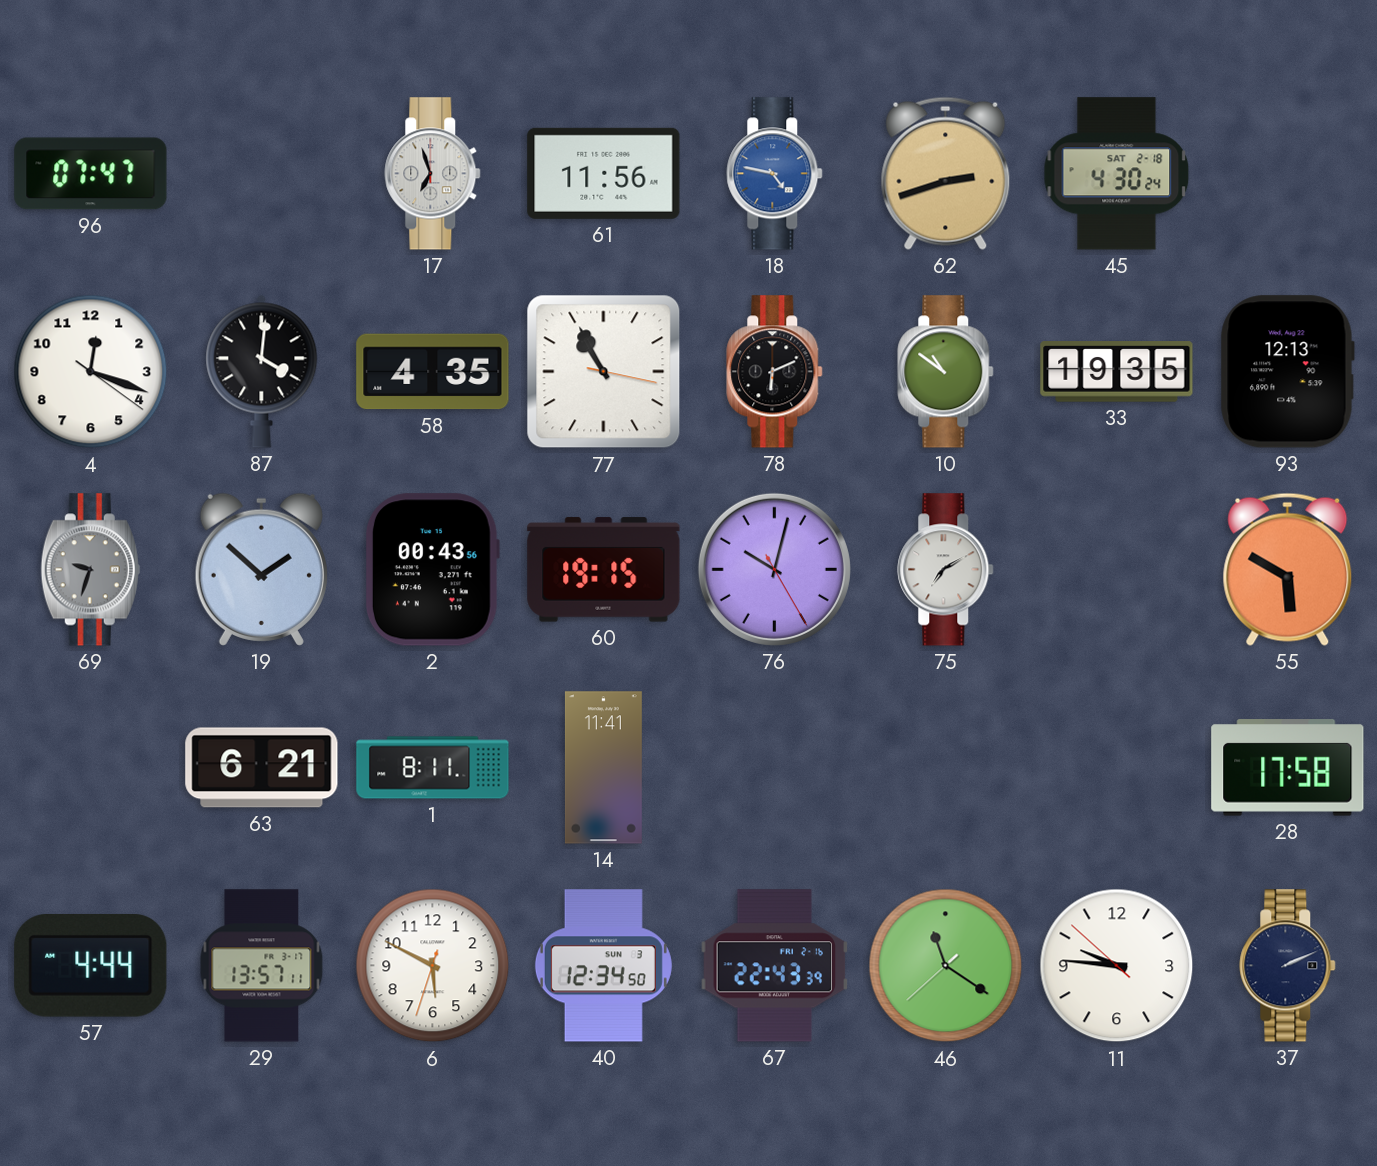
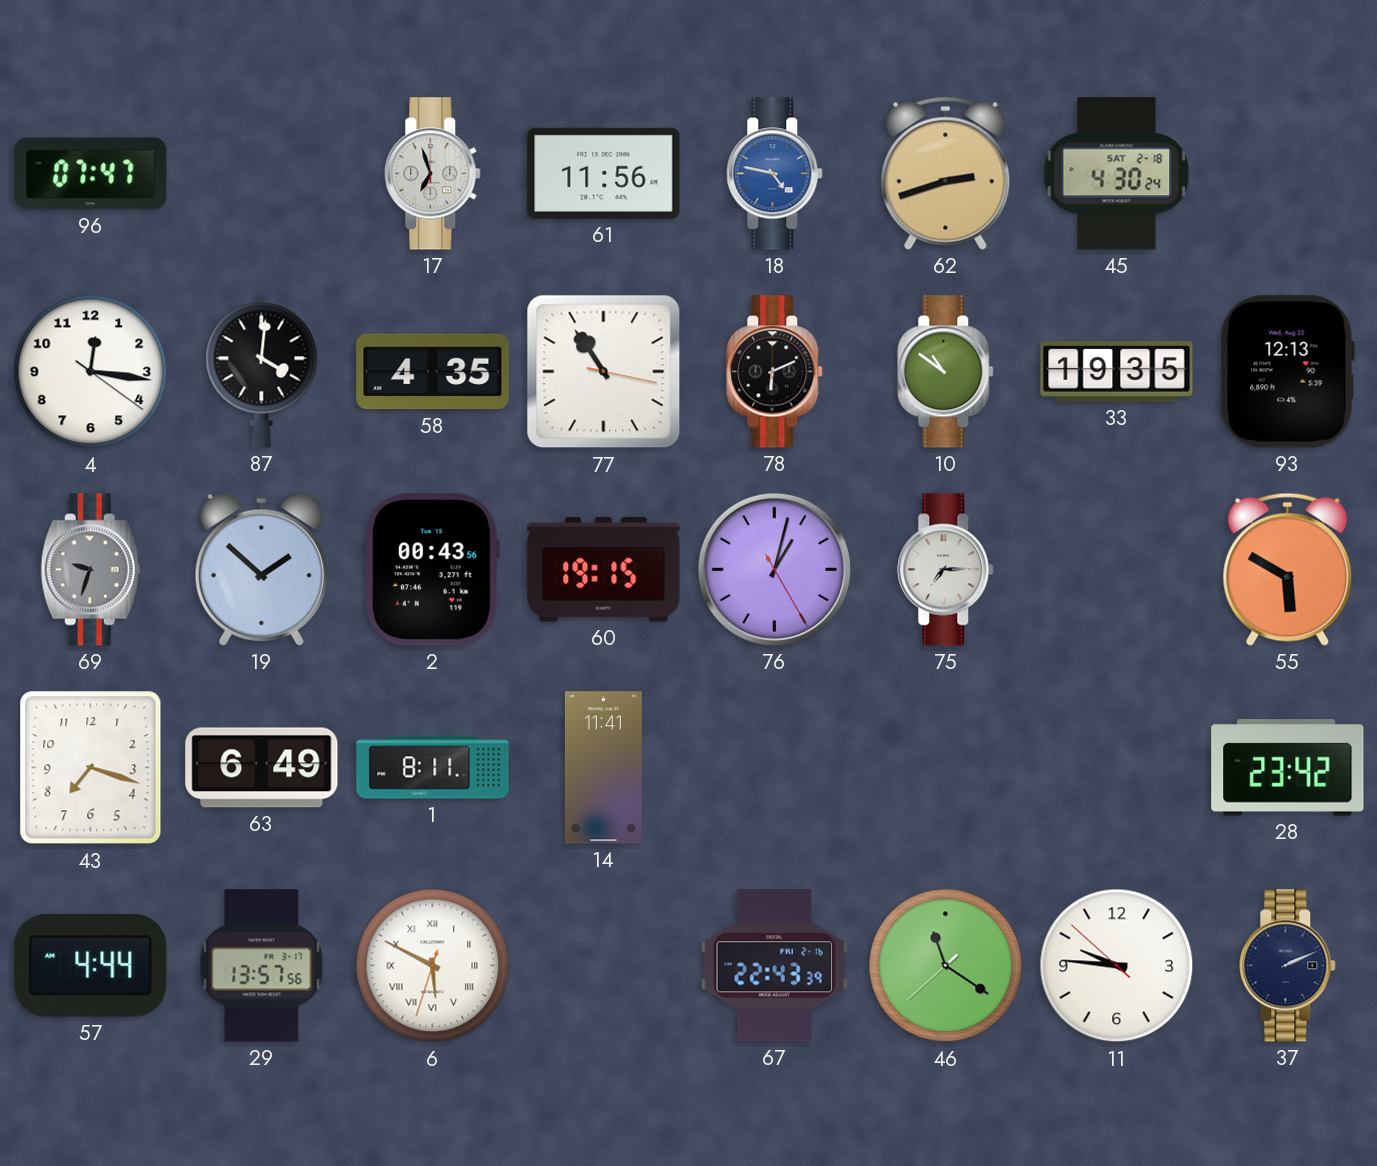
4: 12:18 -> 12:16 (91, 372)
77: 10:55 -> 10:54 (604, 372)
76: 10:02 -> 1:02 (774, 569)
75: 7:10 -> 7:15 (946, 570)
43: none -> 7:18 (91, 768)
63: 6:21 -> 6:49 (262, 768)
28: 17:58 -> 23:42 (1288, 768)
29: 13:57:11 -> 13:57:56 (262, 966)
6 numerals: Arabic -> Roman (433, 966)
40: 12:34 -> none (603, 966)
